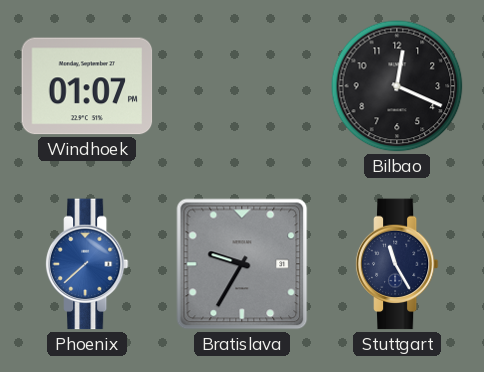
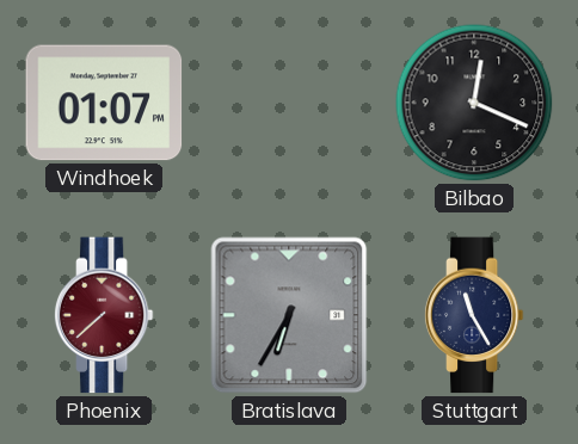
Phoenix dial: blue -> burgundy (104, 315)
Bratislava: 9:35 -> 6:35 (289, 315)
